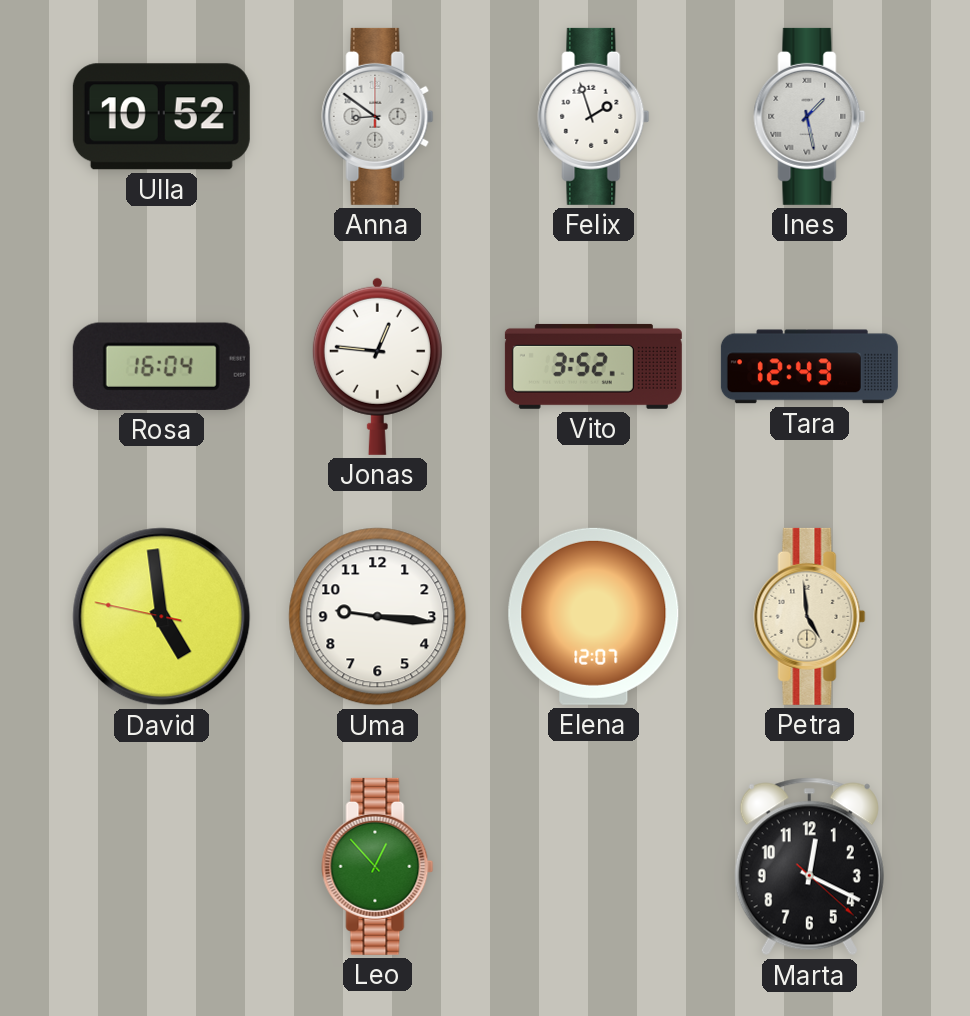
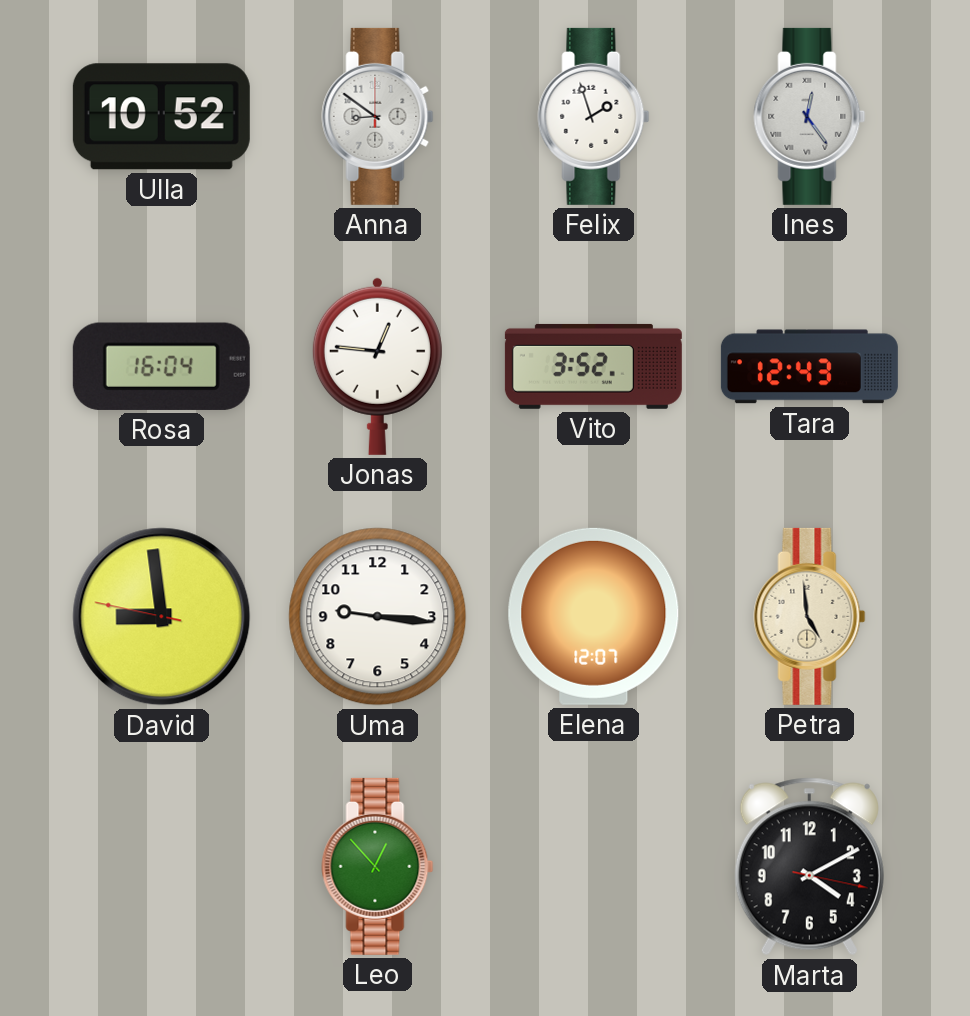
Ines: 1:28 -> 12:24 (810, 116)
David: 4:58 -> 8:58 (162, 617)
Marta: 12:19 -> 4:10 (809, 867)
